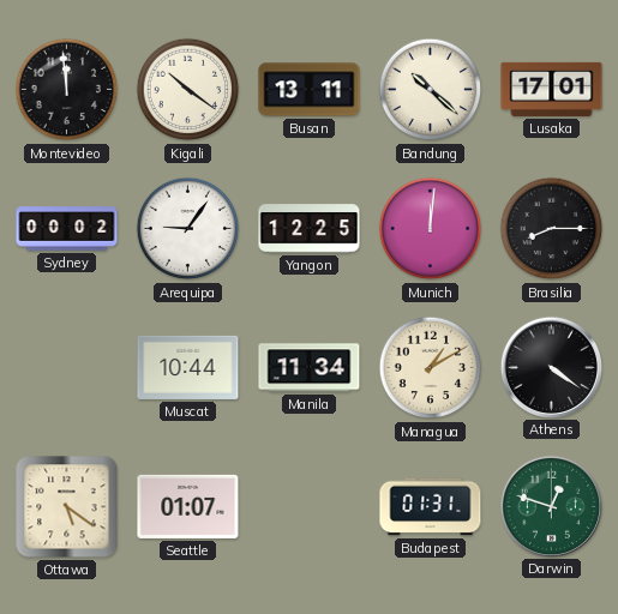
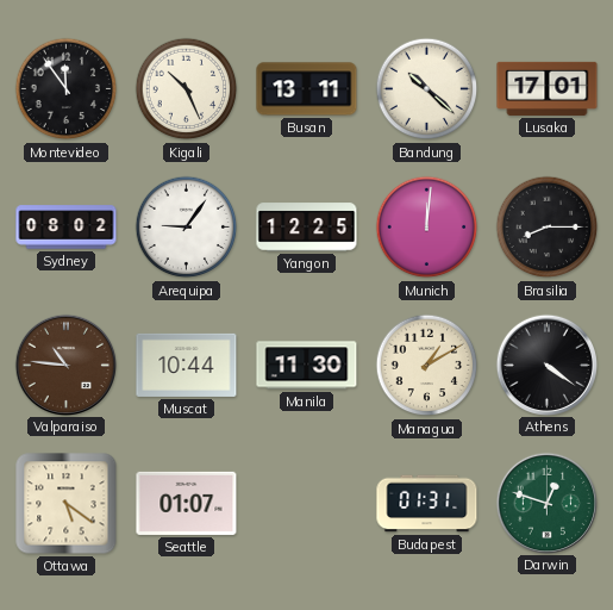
Montevideo: 11:59 -> 11:54 (67, 89)
Kigali: 10:21 -> 10:26 (187, 89)
Sydney: 00:02 -> 08:02 (67, 228)
Valparaiso: none -> 10:46 (65, 365)
Manila: 11:34 -> 11:30 (307, 366)
